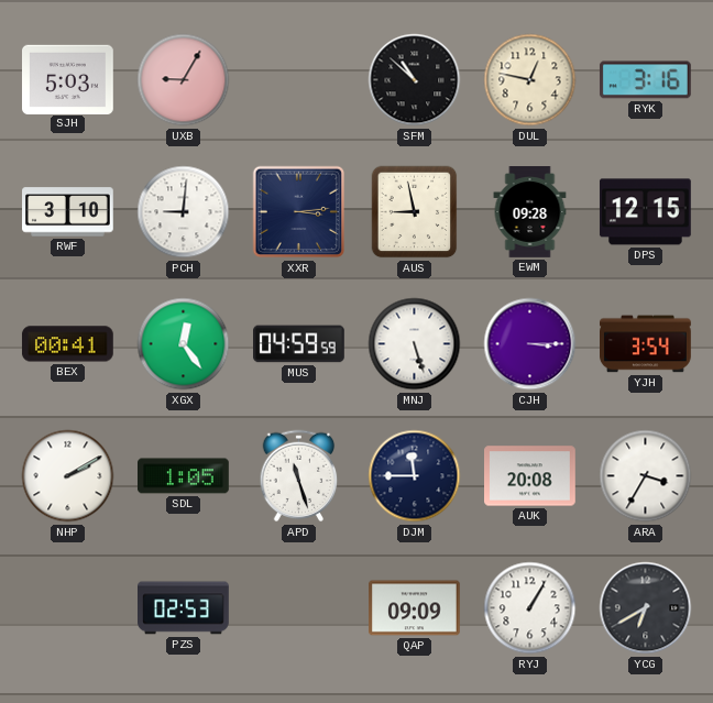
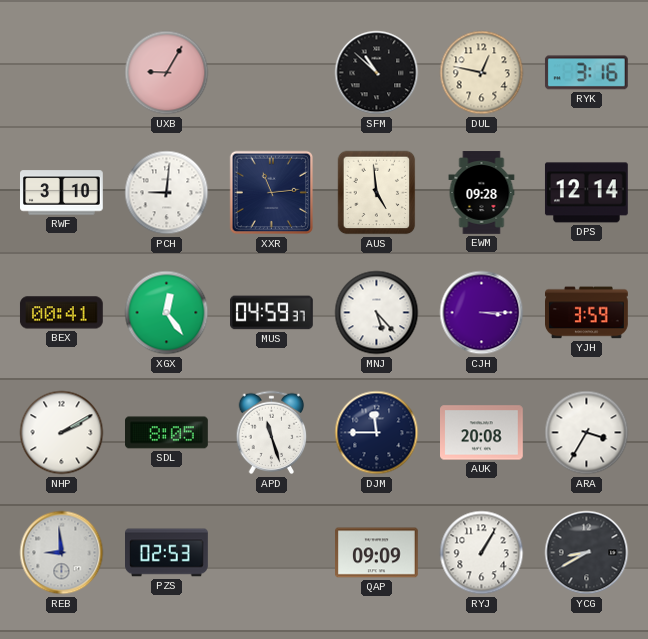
SJH: 5:03 -> none (68, 79)
XXR: 3:14 -> 11:14 (272, 193)
AUS: 8:58 -> 4:59 (377, 193)
DPS: 12:15 -> 12:14 (586, 193)
MUS: 04:59:59 -> 04:59:37 (272, 313)
MNJ: 5:27 -> 5:23 (377, 313)
YJH: 3:54 -> 3:59 (587, 313)
SDL: 1:05 -> 8:05 (167, 433)
REB: none -> 8:59 (62, 553)
YCG: 6:40 -> 8:40 (587, 553)
